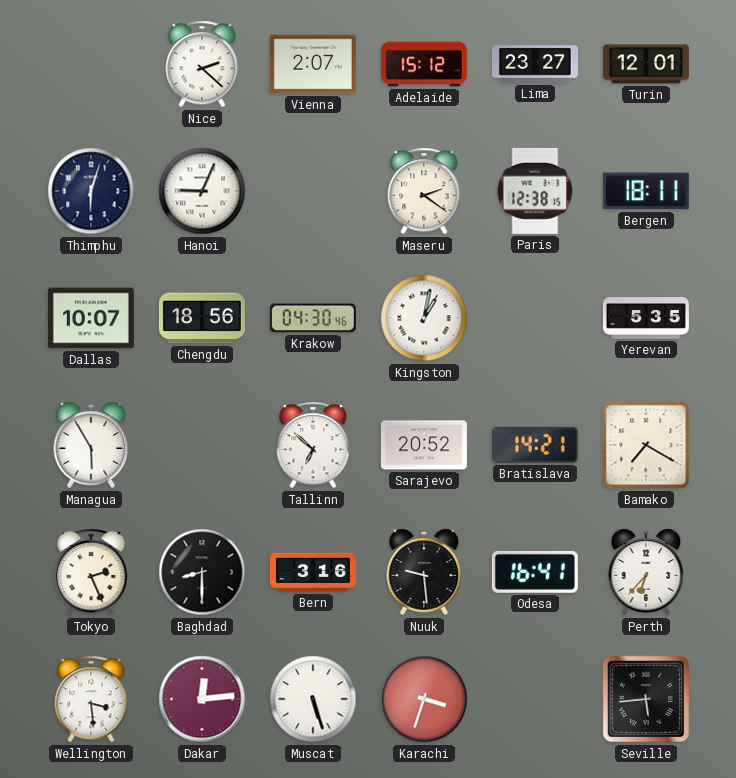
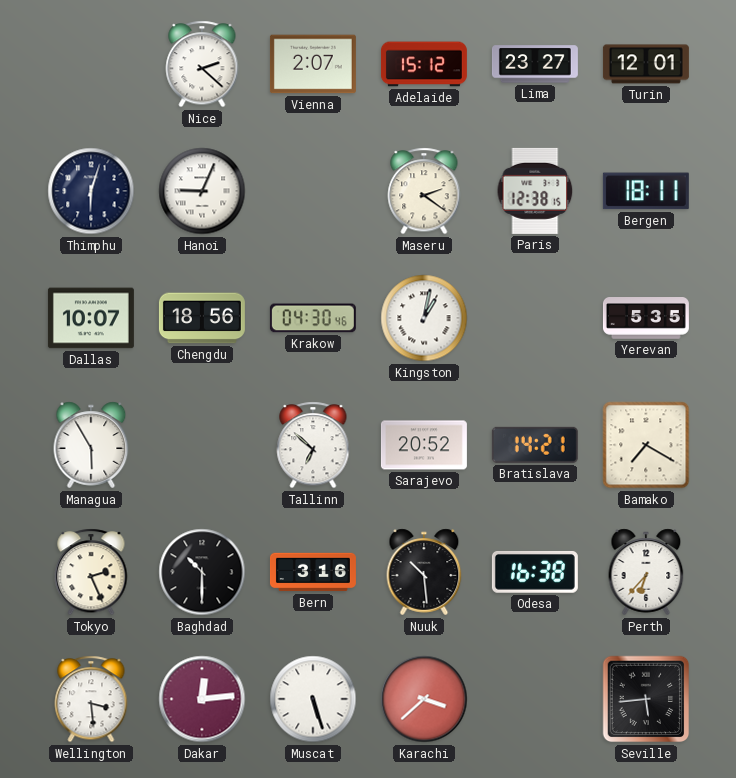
Baghdad: 8:30 -> 10:30 (202, 572)
Nuuk: 9:29 -> 10:29 (424, 572)
Odesa: 16:41 -> 16:38 (535, 572)
Karachi: 3:33 -> 3:38 (424, 699)
